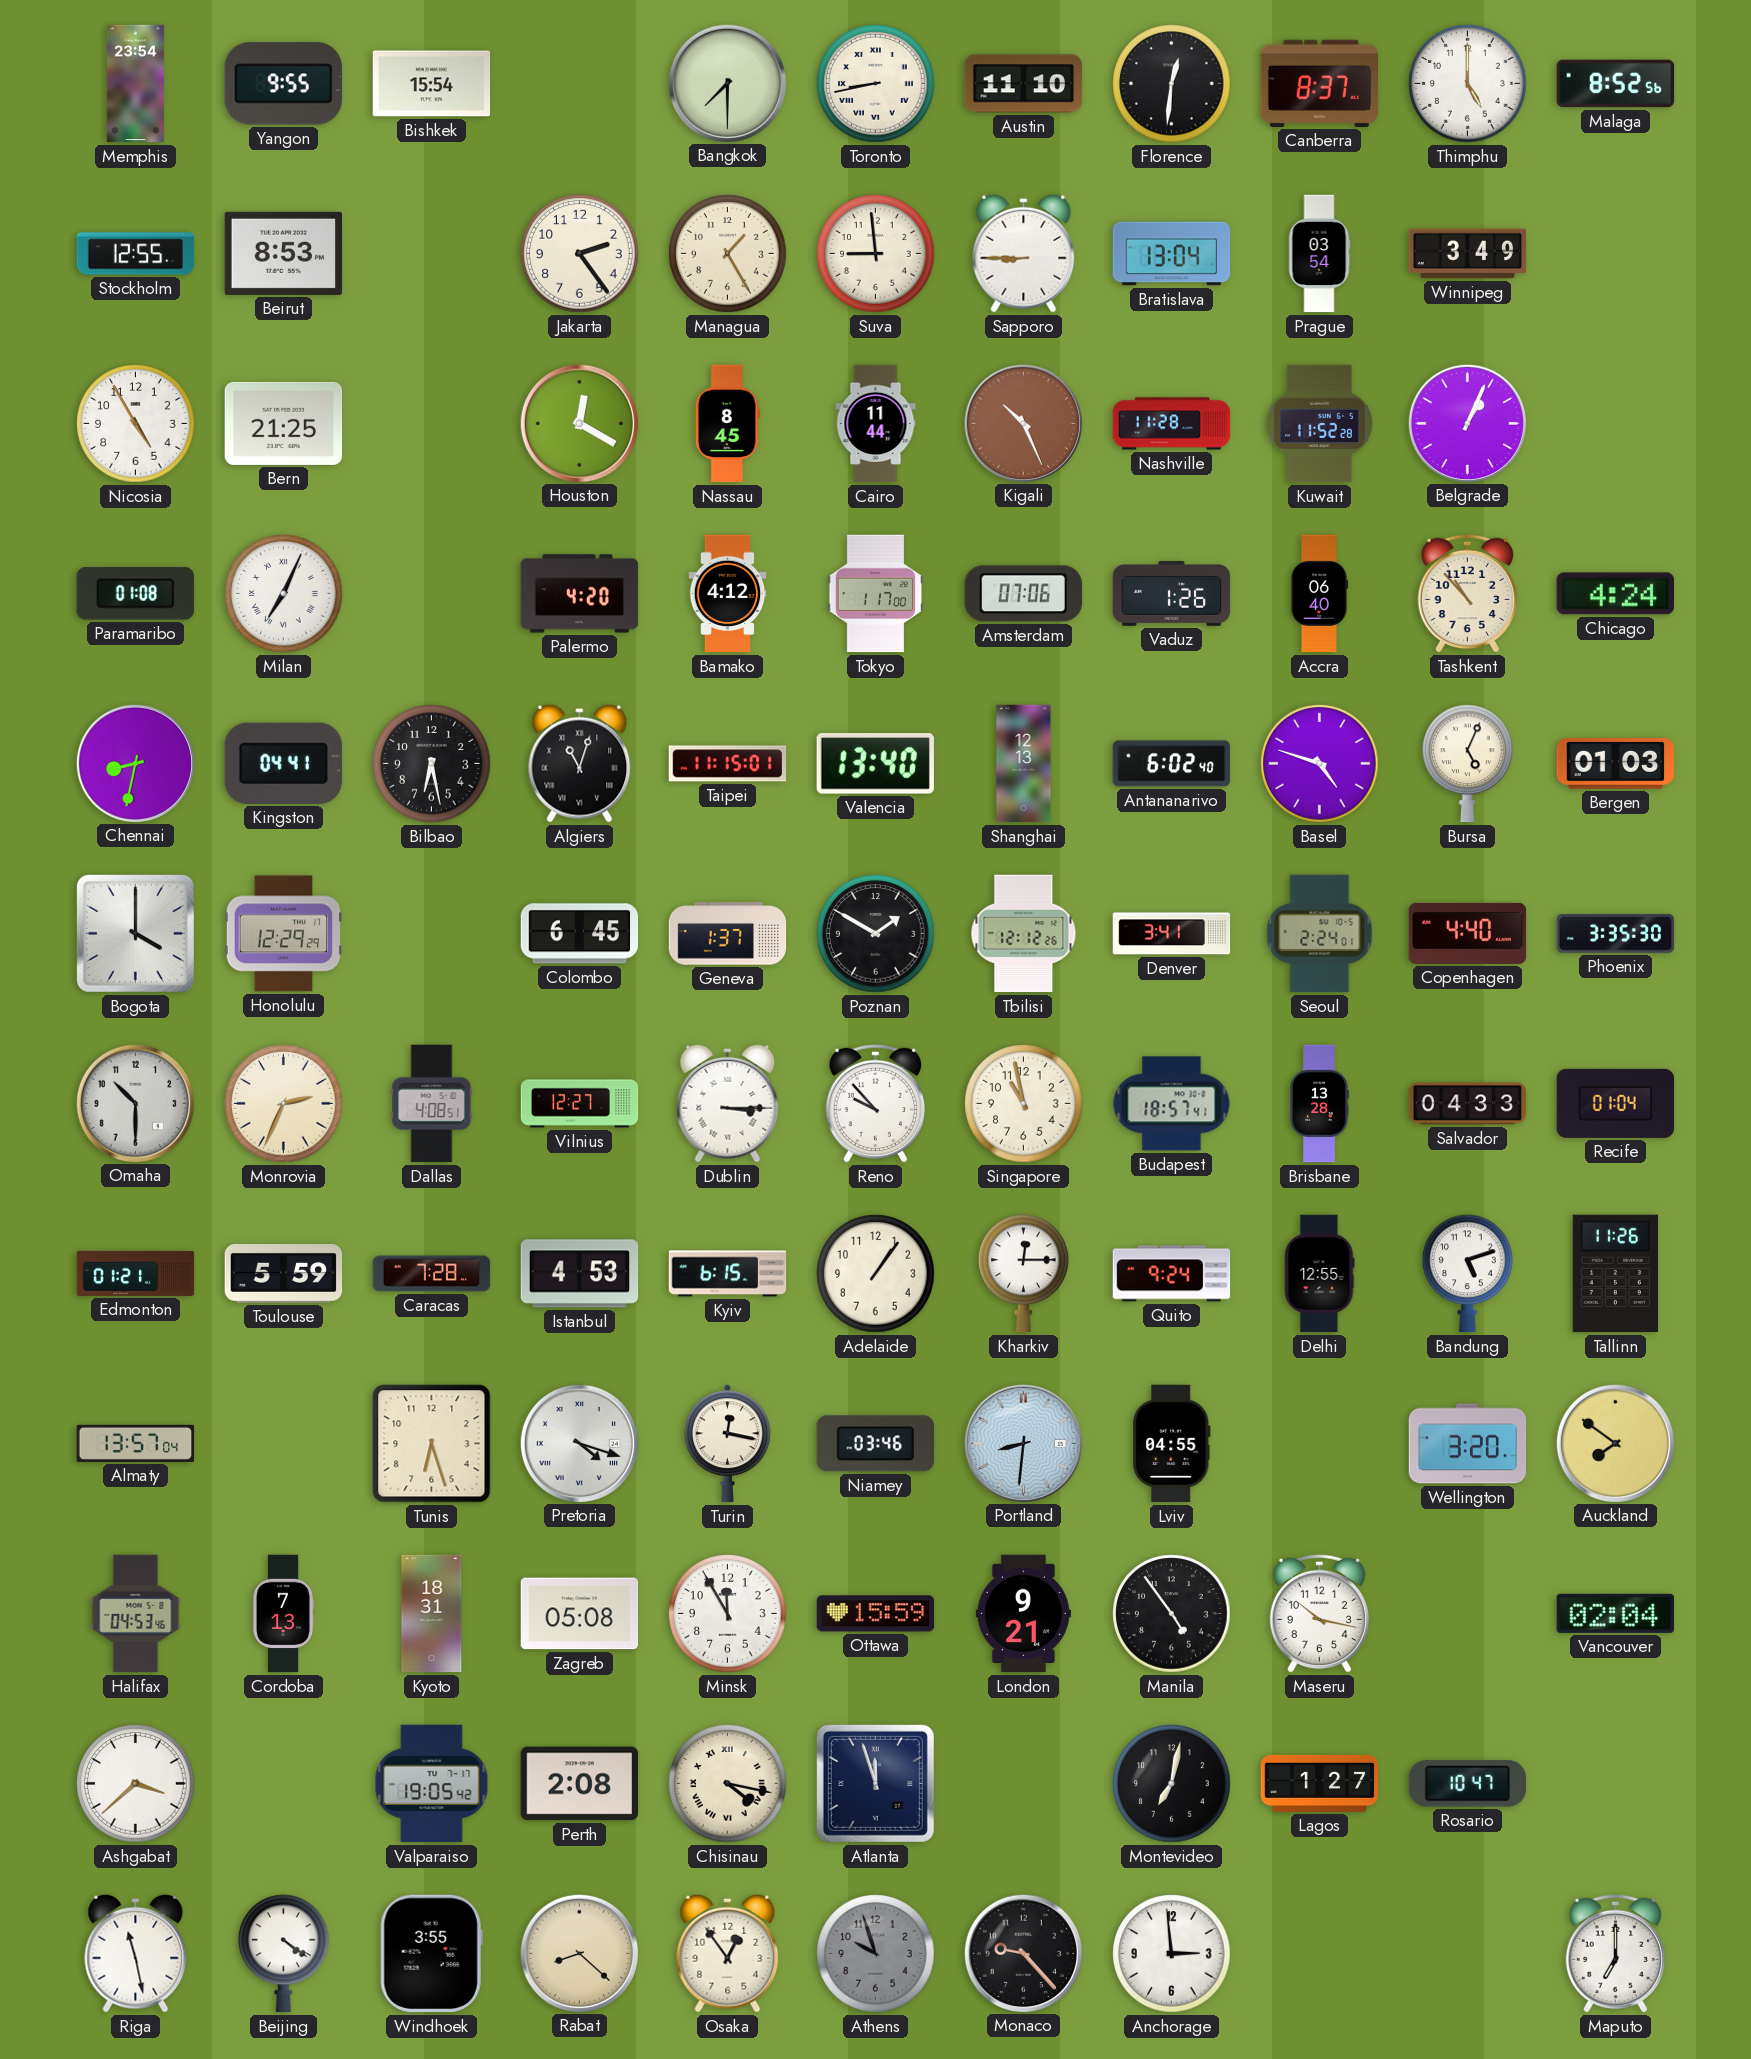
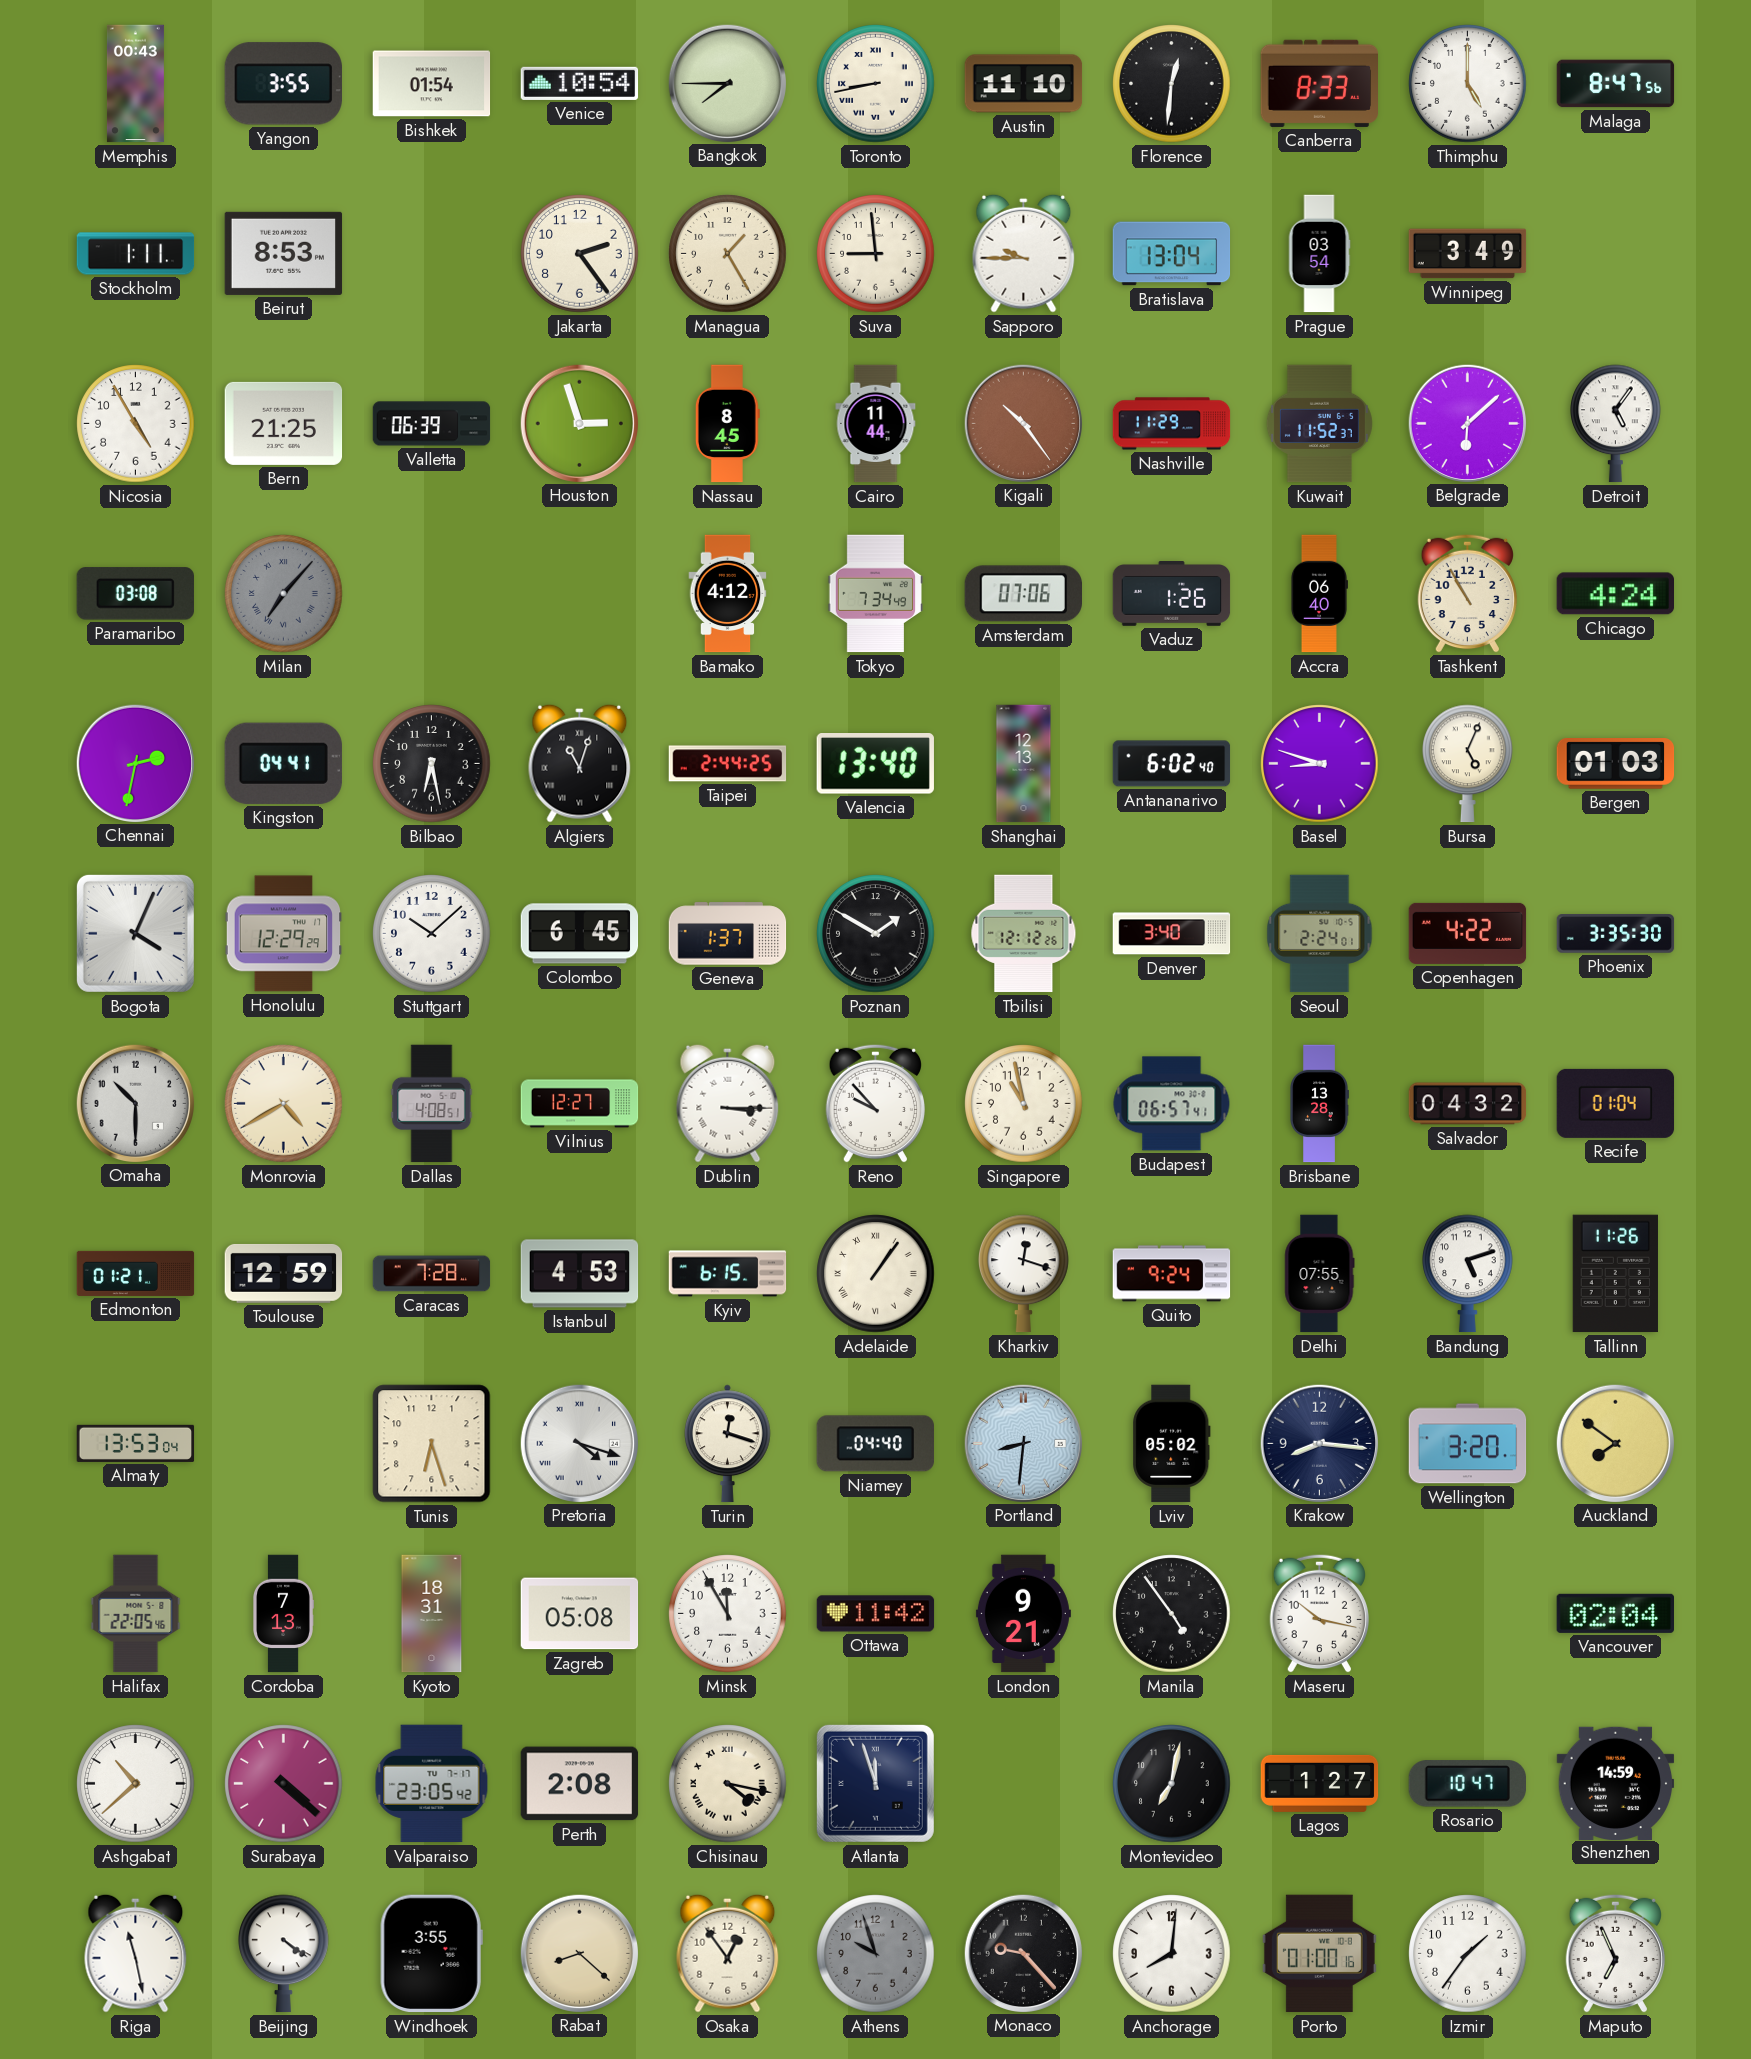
Memphis: 23:54 -> 00:43 (135, 84)
Yangon: 9:55 -> 3:55 (283, 84)
Bishkek: 15:54 -> 01:54 (432, 84)
Venice: none -> 10:54 (580, 83)
Bangkok: 7:30 -> 7:45 (727, 83)
Canberra: 8:37 -> 8:33 (1320, 83)
Malaga: 8:52 -> 8:47 (1616, 84)
Stockholm: 12:55 -> 1:11 (136, 254)
Sapporo: 8:45 -> 9:45 (1024, 253)
Valletta: none -> 06:39 (432, 424)
Houston: 12:20 -> 2:57 (579, 423)
Kigali: 10:26 -> 10:24 (1023, 423)
Nashville: 11:28 -> 11:29 (1172, 424)
Kuwait: 11:52:28 -> 11:52:37 (1319, 424)
Belgrade: 1:04 -> 6:08 (1467, 423)
Detroit: none -> 5:06 (1616, 424)
Paramaribo: 01:08 -> 03:08 (135, 594)
Milan: 7:04 -> 7:07 (284, 594)
Milan dial: white -> grey (284, 594)
Palermo: 4:20 -> none (580, 594)
Tokyo: 1:17 -> 7:34 (875, 594)
Tashkent: 10:53 -> 10:55 (1467, 593)
Chennai: 8:32 -> 2:32 (135, 763)
Taipei: 11:15 -> 2:44 (728, 764)
Basel: 4:48 -> 8:48 (1320, 764)
Bogota: 4:00 -> 4:04 (135, 933)
Stuttgart: none -> 10:08 (432, 934)
Denver: 3:41 -> 3:40 (1172, 934)
Copenhagen: 4:40 -> 4:22 (1468, 933)
Monrovia: 2:34 -> 4:40 (284, 1104)
Budapest: 18:57 -> 06:57 (1172, 1104)
Salvador: 04:33 -> 04:32 (1468, 1104)
Toulouse: 5:59 -> 12:59 (284, 1273)
Adelaide numerals: Arabic -> Roman (876, 1274)
Kharkiv: 12:15 -> 12:18 (1024, 1274)
Delhi: 12:55 -> 07:55 (1320, 1274)
Almaty: 13:57 -> 13:53 (136, 1443)
Turin: 12:17 -> 12:18 (728, 1444)
Niamey: 03:46 -> 04:40 (875, 1444)
Lviv: 04:55 -> 05:02 (1172, 1444)
Krakow: none -> 8:16 (1319, 1443)
Halifax: 04:53 -> 22:05 (136, 1614)
Ottawa: 15:59 -> 11:42 (876, 1614)
Ashgabat: 3:38 -> 10:38 (136, 1784)
Surabaya: none -> 4:22 (284, 1784)
Valparaiso: 19:05 -> 23:05 (432, 1784)
Shenzhen: none -> 14:59 (1616, 1783)
Anchorage: 2:59 -> 8:01 (1172, 1954)
Porto: none -> 01:00 (1319, 1954)
Izmir: none -> 1:36 (1468, 1954)
Maputo: 7:00 -> 6:56 (1615, 1953)
